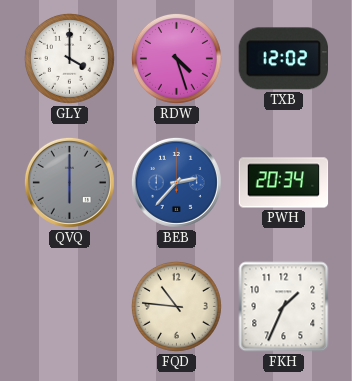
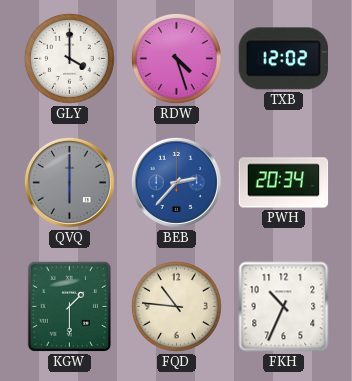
KGW: none -> 1:30 (69, 306)
FKH: 1:34 -> 10:34 (284, 307)
